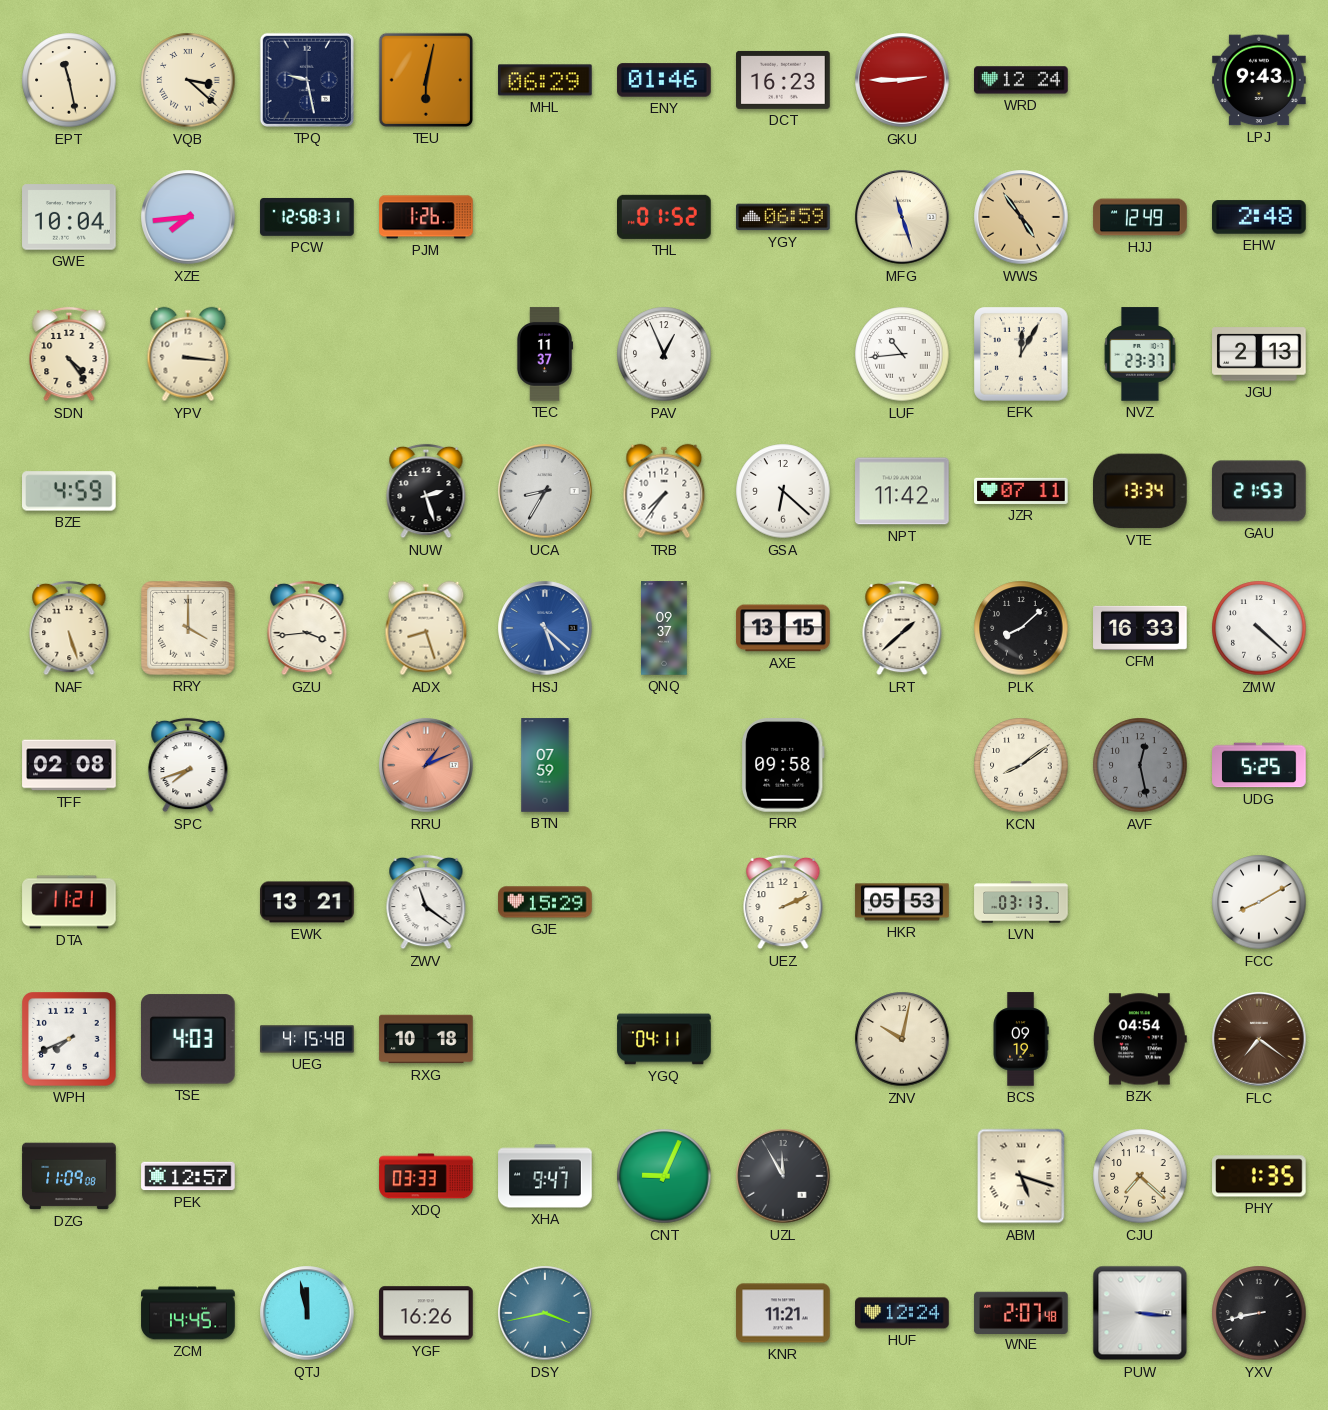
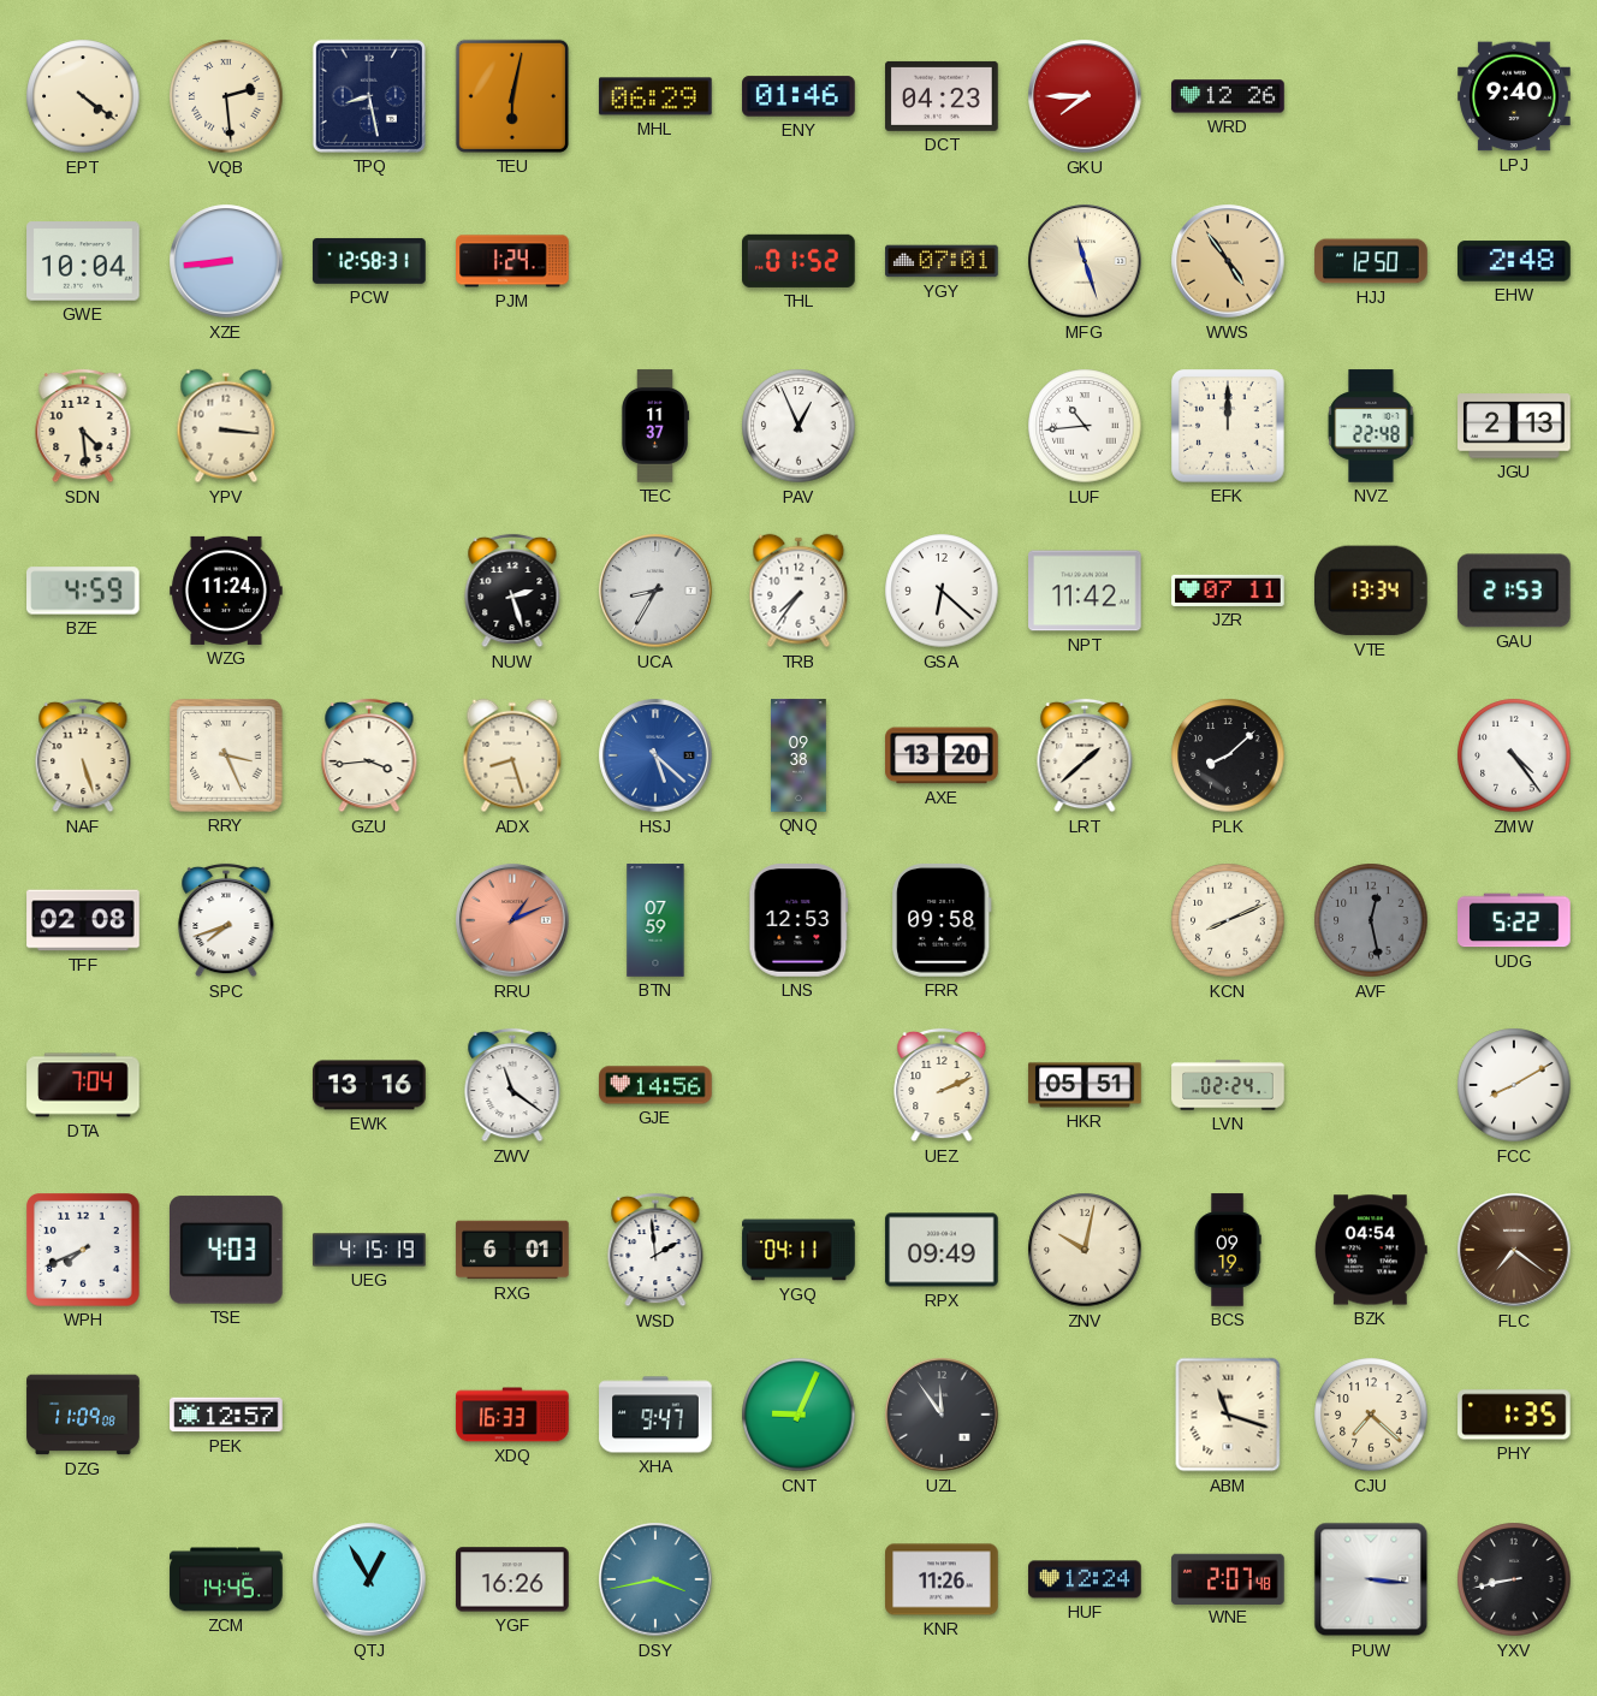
EPT: 11:28 -> 4:21 (83, 96)
VQB: 3:22 -> 2:29 (226, 96)
TPQ: 9:28 -> 8:28 (369, 96)
DCT: 16:23 -> 04:23 (942, 96)
GKU: 2:45 -> 7:45 (1085, 96)
WRD: 12:24 -> 12:26 (1228, 96)
LPJ: 9:43 -> 9:40 (1514, 96)
XZE: 7:44 -> 8:44 (226, 261)
PJM: 1:26 -> 1:24 (512, 261)
YGY: 06:59 -> 07:01 (942, 261)
HJJ: 12:49 -> 12:50 (1371, 261)
SDN: 4:24 -> 4:29 (83, 426)
EFK: 12:05 -> 12:00 (1229, 427)
NVZ: 23:37 -> 22:48 (1371, 426)
WZG: none -> 11:24 (226, 591)
RRY: 4:00 -> 3:26 (227, 757)
QNQ: 09:37 -> 09:38 (798, 755)
AXE: 13:15 -> 13:20 (942, 755)
CFM: 16:33 -> none (1140, 628)
ZMW: 4:22 -> 4:24 (1514, 755)
LNS: none -> 12:53 (798, 920)
KCN: 8:09 -> 8:11 (1228, 920)
UDG: 5:25 -> 5:22 (1514, 920)
DTA: 11:21 -> 7:04 (83, 1085)
EWK: 13:21 -> 13:16 (369, 1085)
GJE: 15:29 -> 14:56 (655, 1085)
HKR: 05:53 -> 05:51 (1085, 1085)
LVN: 03:13 -> 02:24 (1228, 1085)
UEG: 4:15:48 -> 4:15:19 (369, 1250)
RXG: 10:18 -> 6:01 (512, 1250)
WSD: none -> 1:59 (655, 1250)
RPX: none -> 09:49 (942, 1250)
XDQ: 03:33 -> 16:33 (512, 1415)
UZL: 11:55 -> 11:54 (942, 1415)
ABM: 5:18 -> 11:18 (1228, 1415)
QTJ: 11:58 -> 12:55 (369, 1579)
KNR: 11:21 -> 11:26 (942, 1579)
